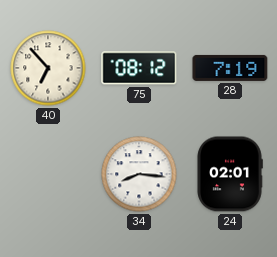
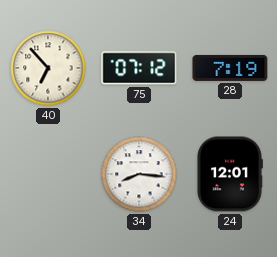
75: 08:12 -> 07:12 (139, 68)
24: 02:01 -> 12:01 (230, 174)
